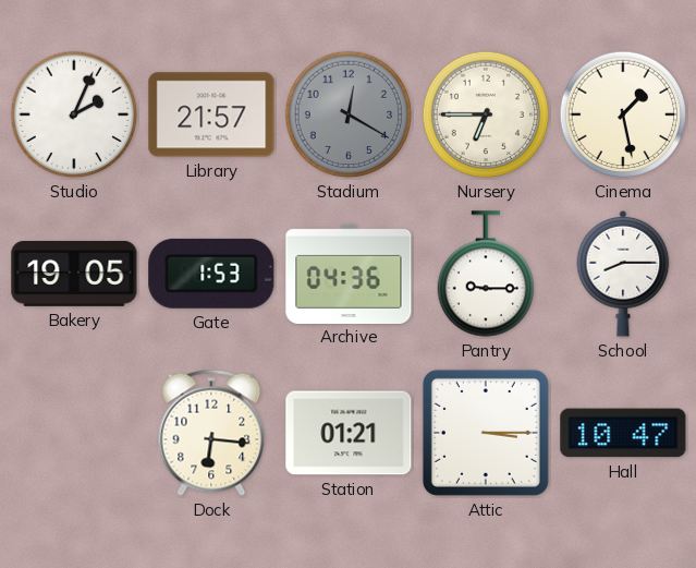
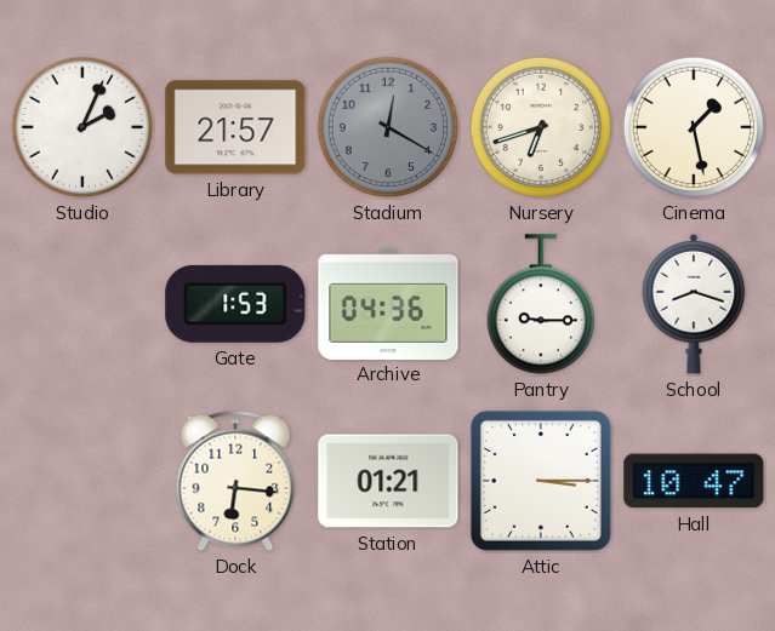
Nursery: 6:45 -> 6:42 (541, 127)
Bakery: 19:05 -> none (74, 274)
School: 8:15 -> 8:18 (694, 304)
